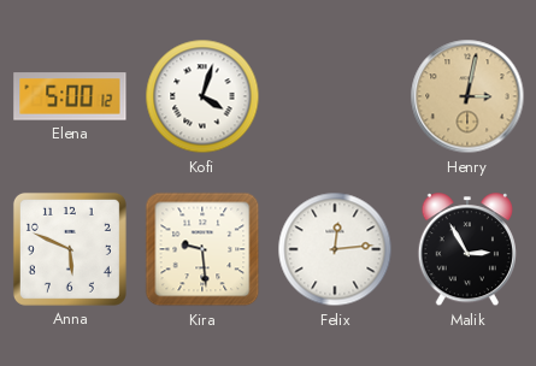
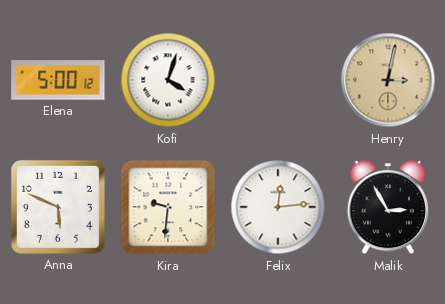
Kira: 9:29 -> 9:31 (168, 207)
